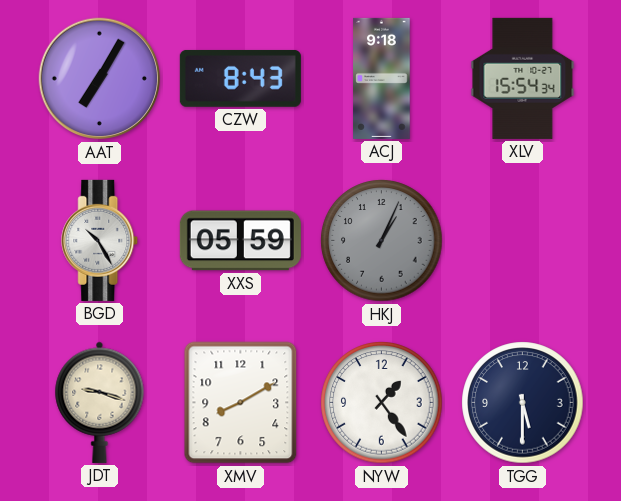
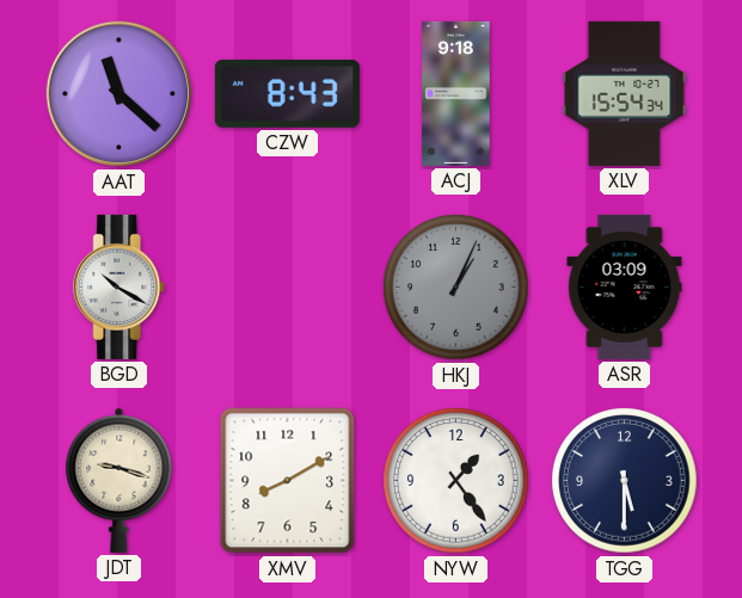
AAT: 7:05 -> 11:22 (119, 94)
BGD: 10:25 -> 10:20 (119, 286)
XXS: 05:59 -> none (240, 241)
ASR: none -> 03:09 (625, 286)
